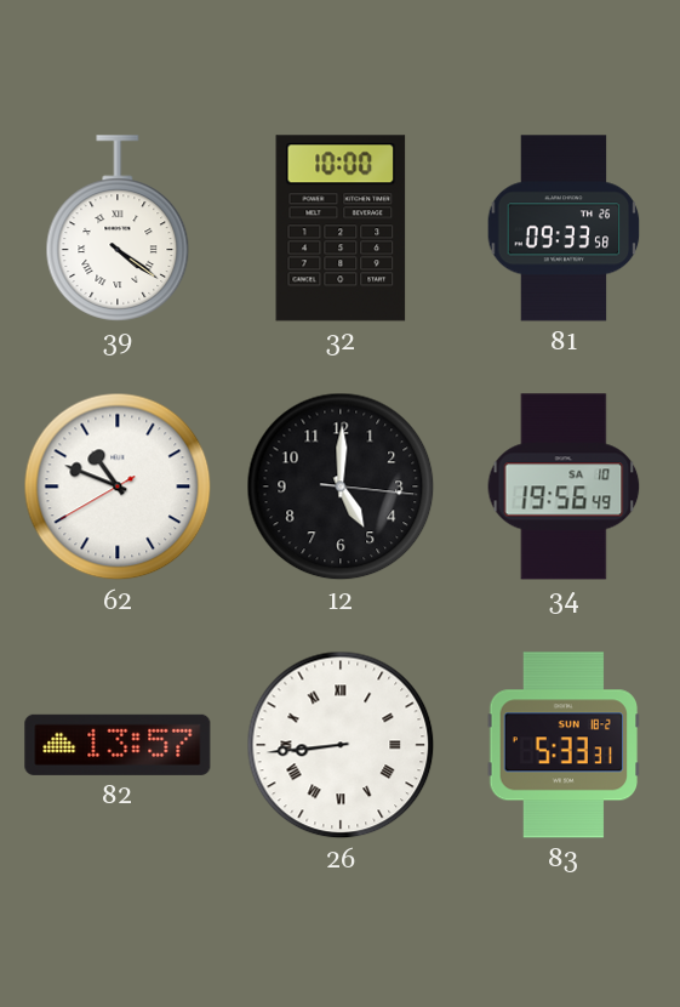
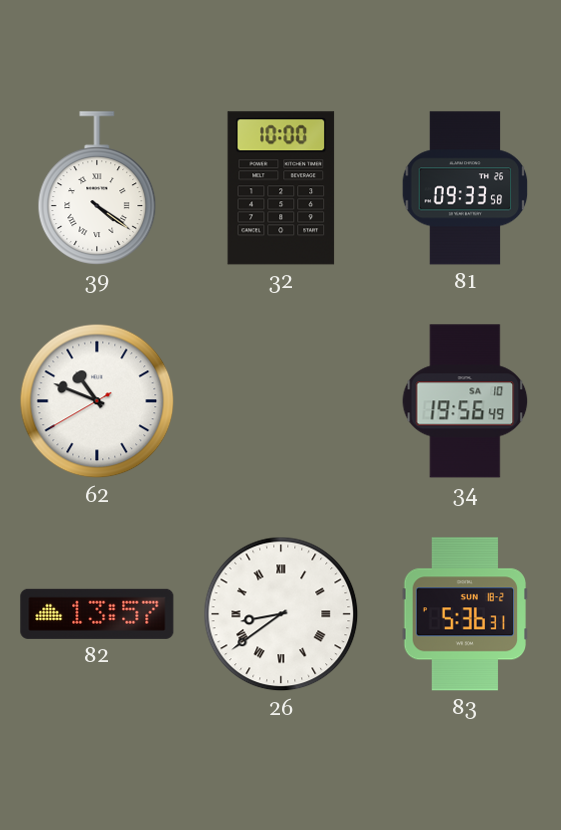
12: 5:00 -> none (341, 487)
26: 8:44 -> 8:39 (281, 614)
83: 5:33 -> 5:36 (465, 614)
